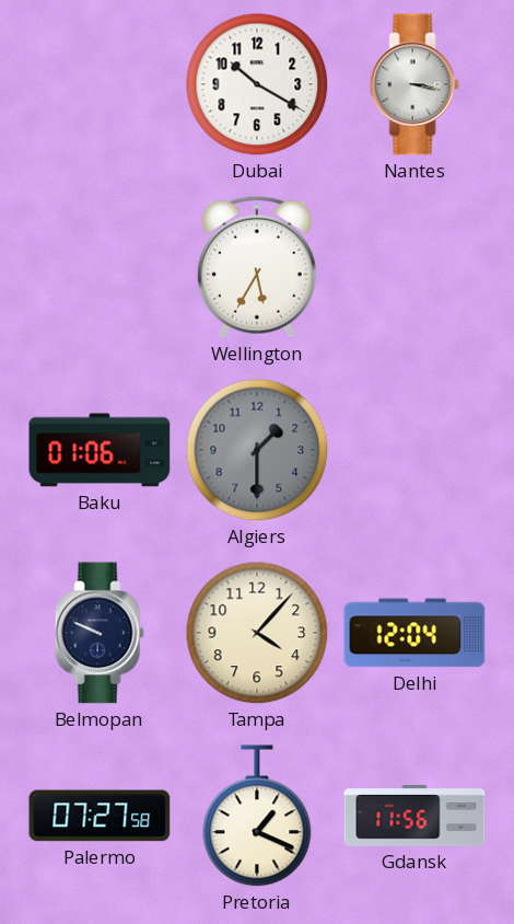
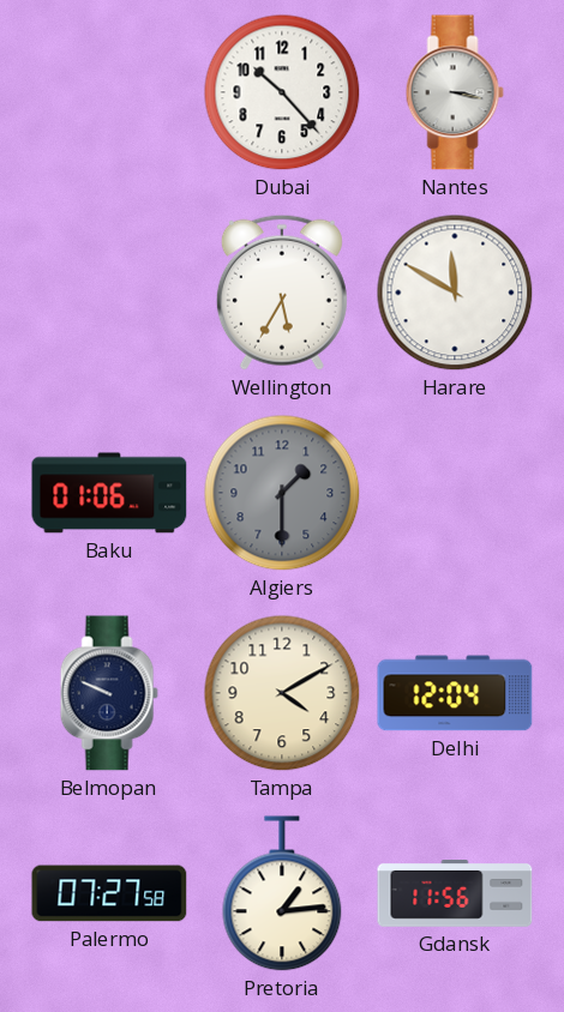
Dubai: 10:20 -> 10:23 (282, 92)
Harare: none -> 11:50 (455, 293)
Tampa: 4:07 -> 4:10 (282, 693)
Pretoria: 1:19 -> 1:14 (282, 893)
